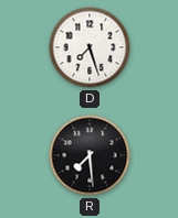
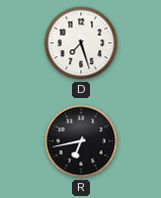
R: 7:29 -> 6:43 (81, 141)
